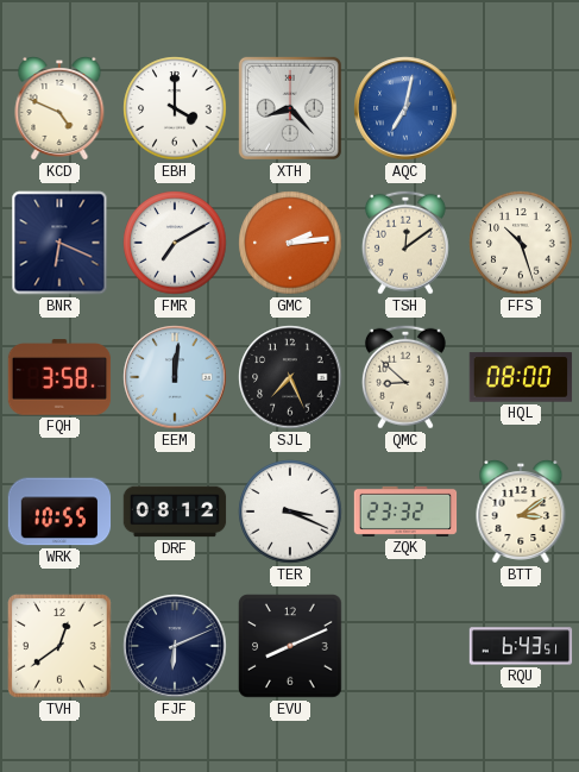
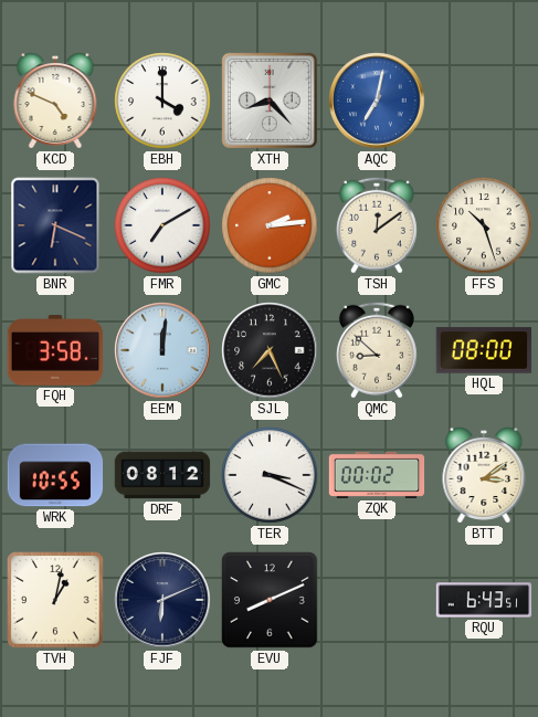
ZQK: 23:32 -> 00:02 (377, 475)
TVH: 12:39 -> 1:02 (55, 600)
